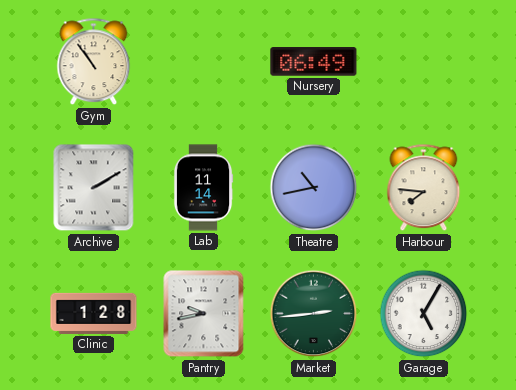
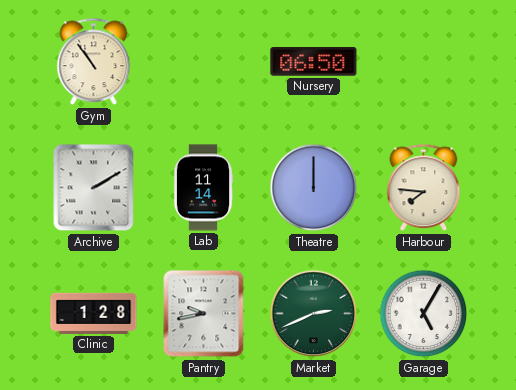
Nursery: 06:49 -> 06:50 (314, 62)
Theatre: 10:43 -> 12:00 (314, 188)
Market: 2:44 -> 2:41 (314, 314)
